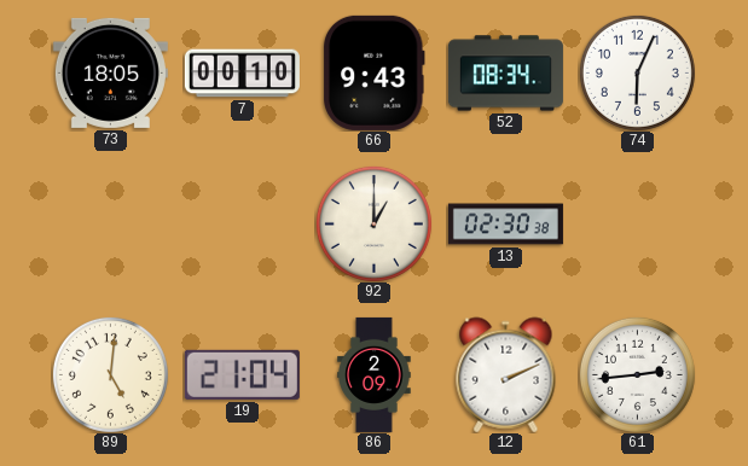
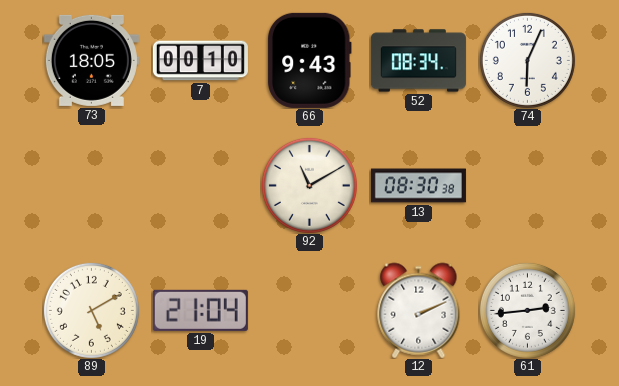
92: 1:00 -> 11:10 (309, 185)
13: 02:30 -> 08:30 (418, 186)
89: 5:01 -> 5:10 (91, 310)
86: 2:09 -> none (375, 374)
